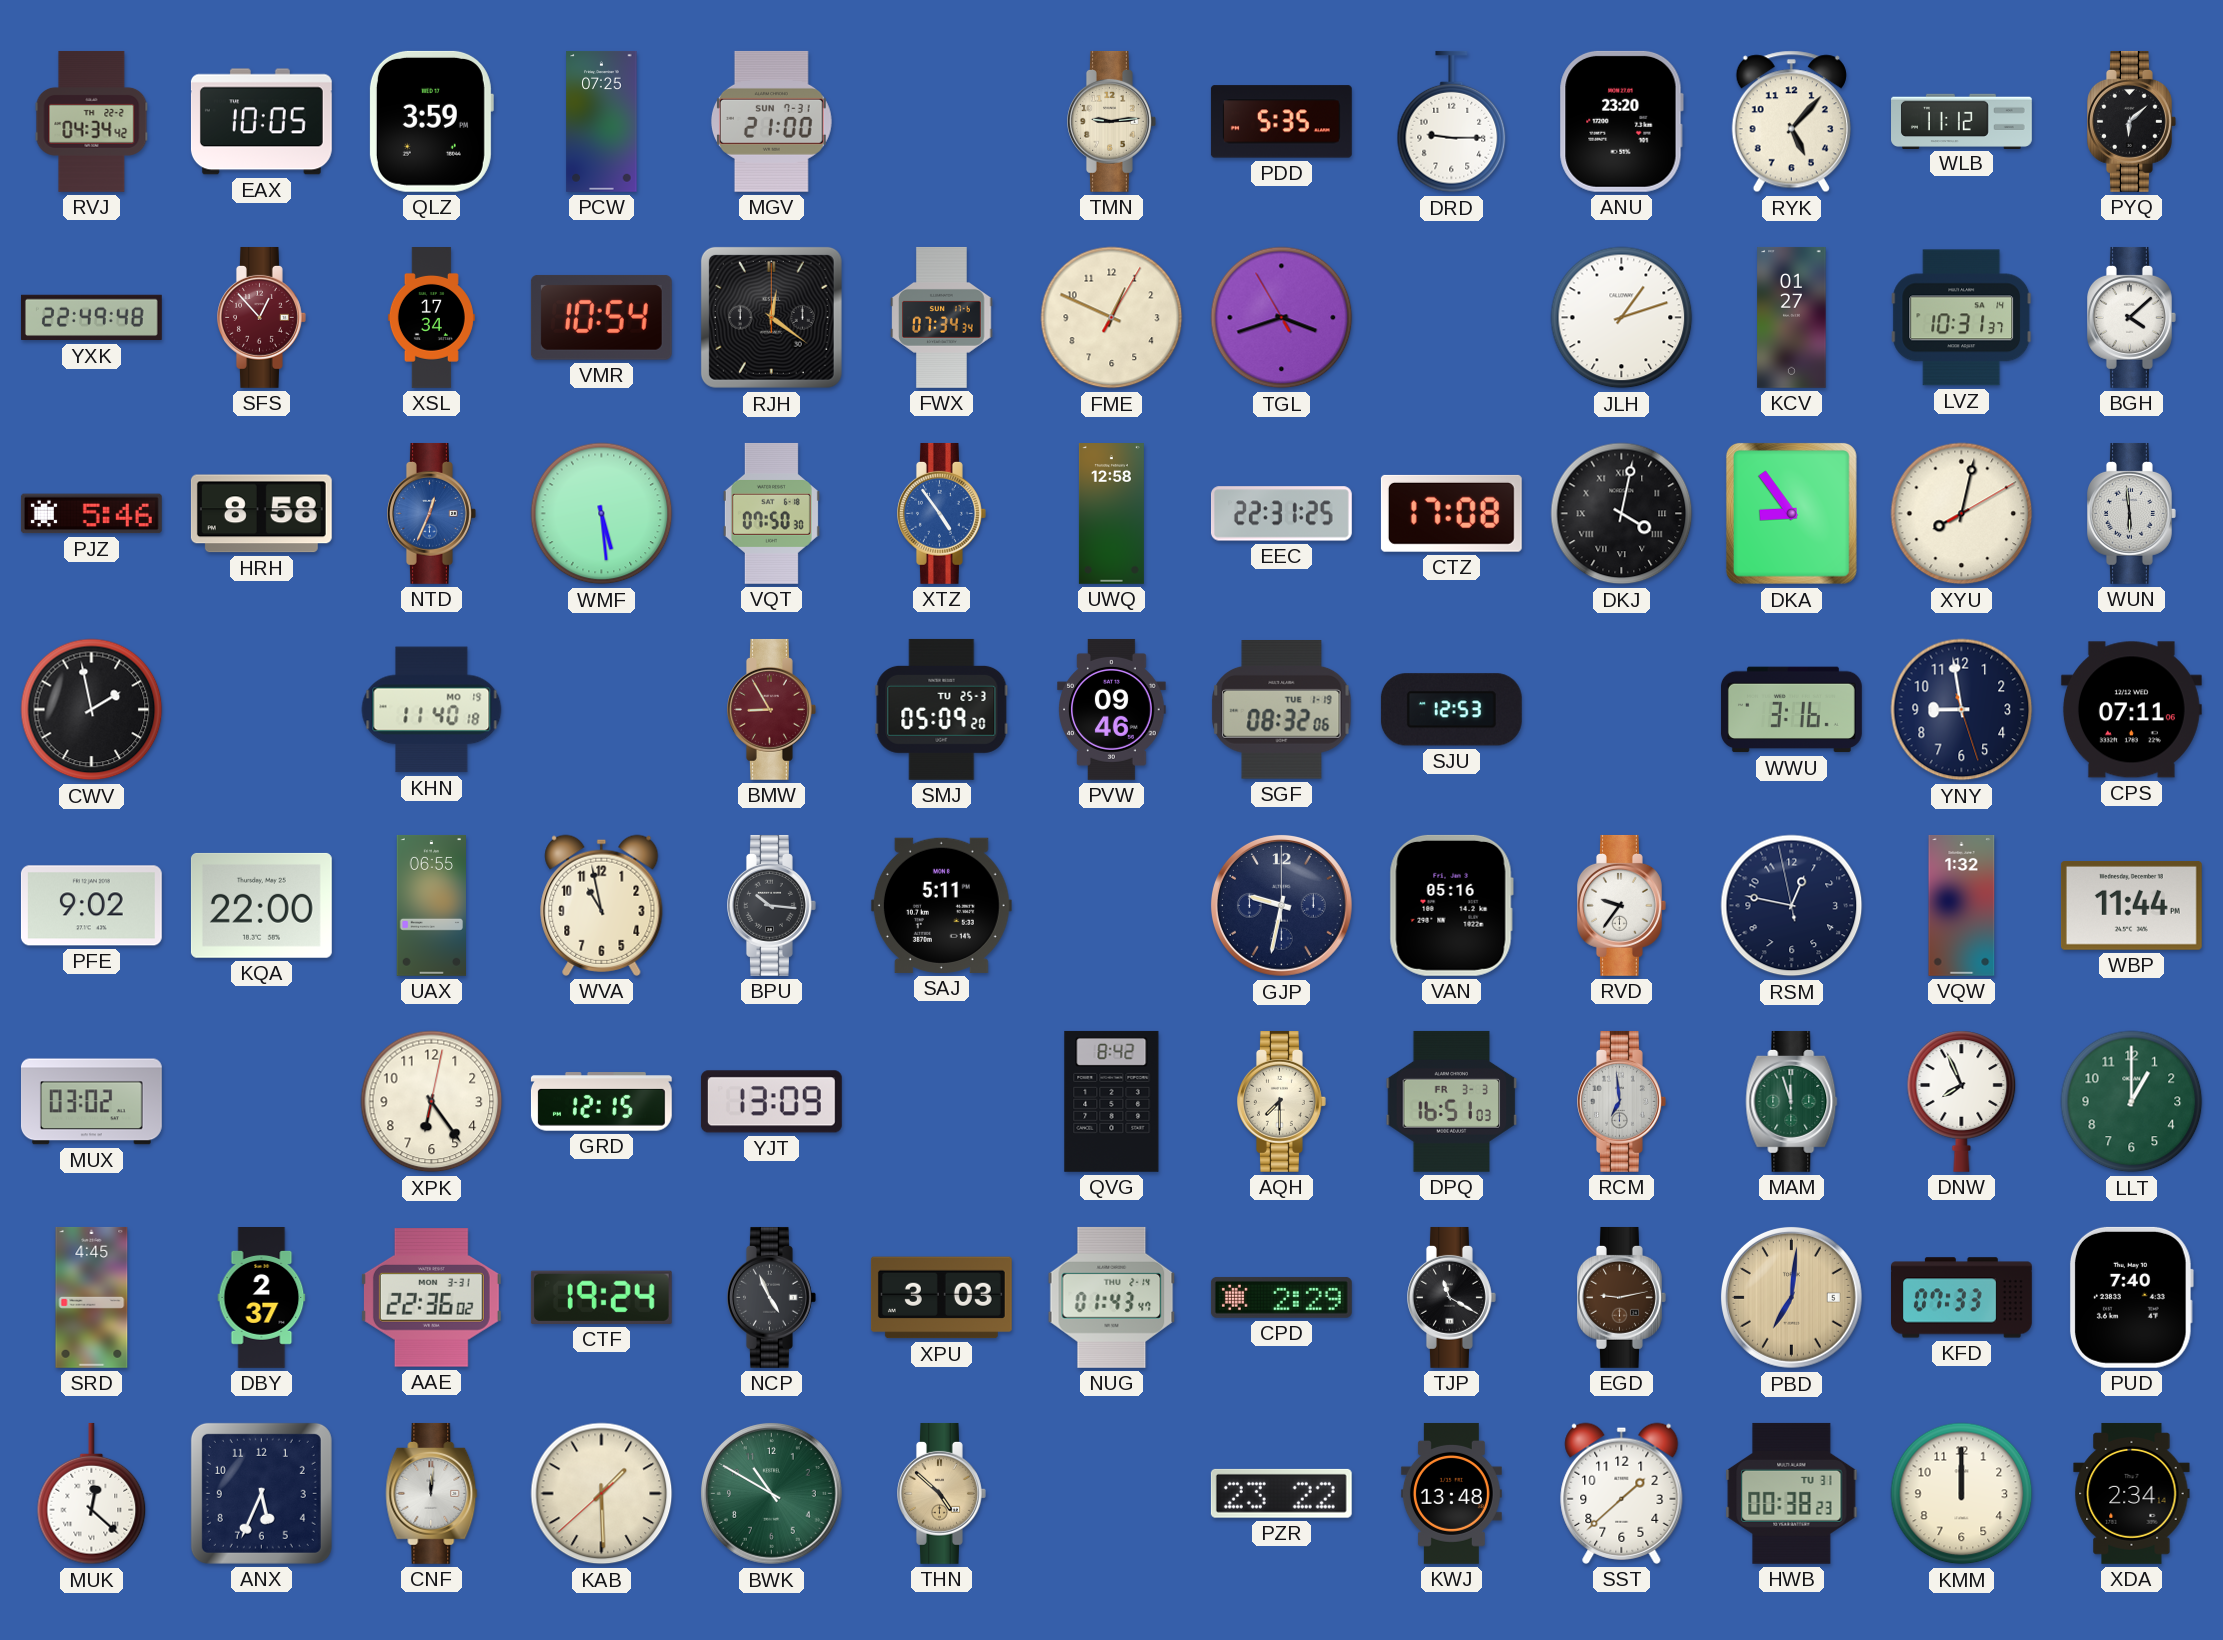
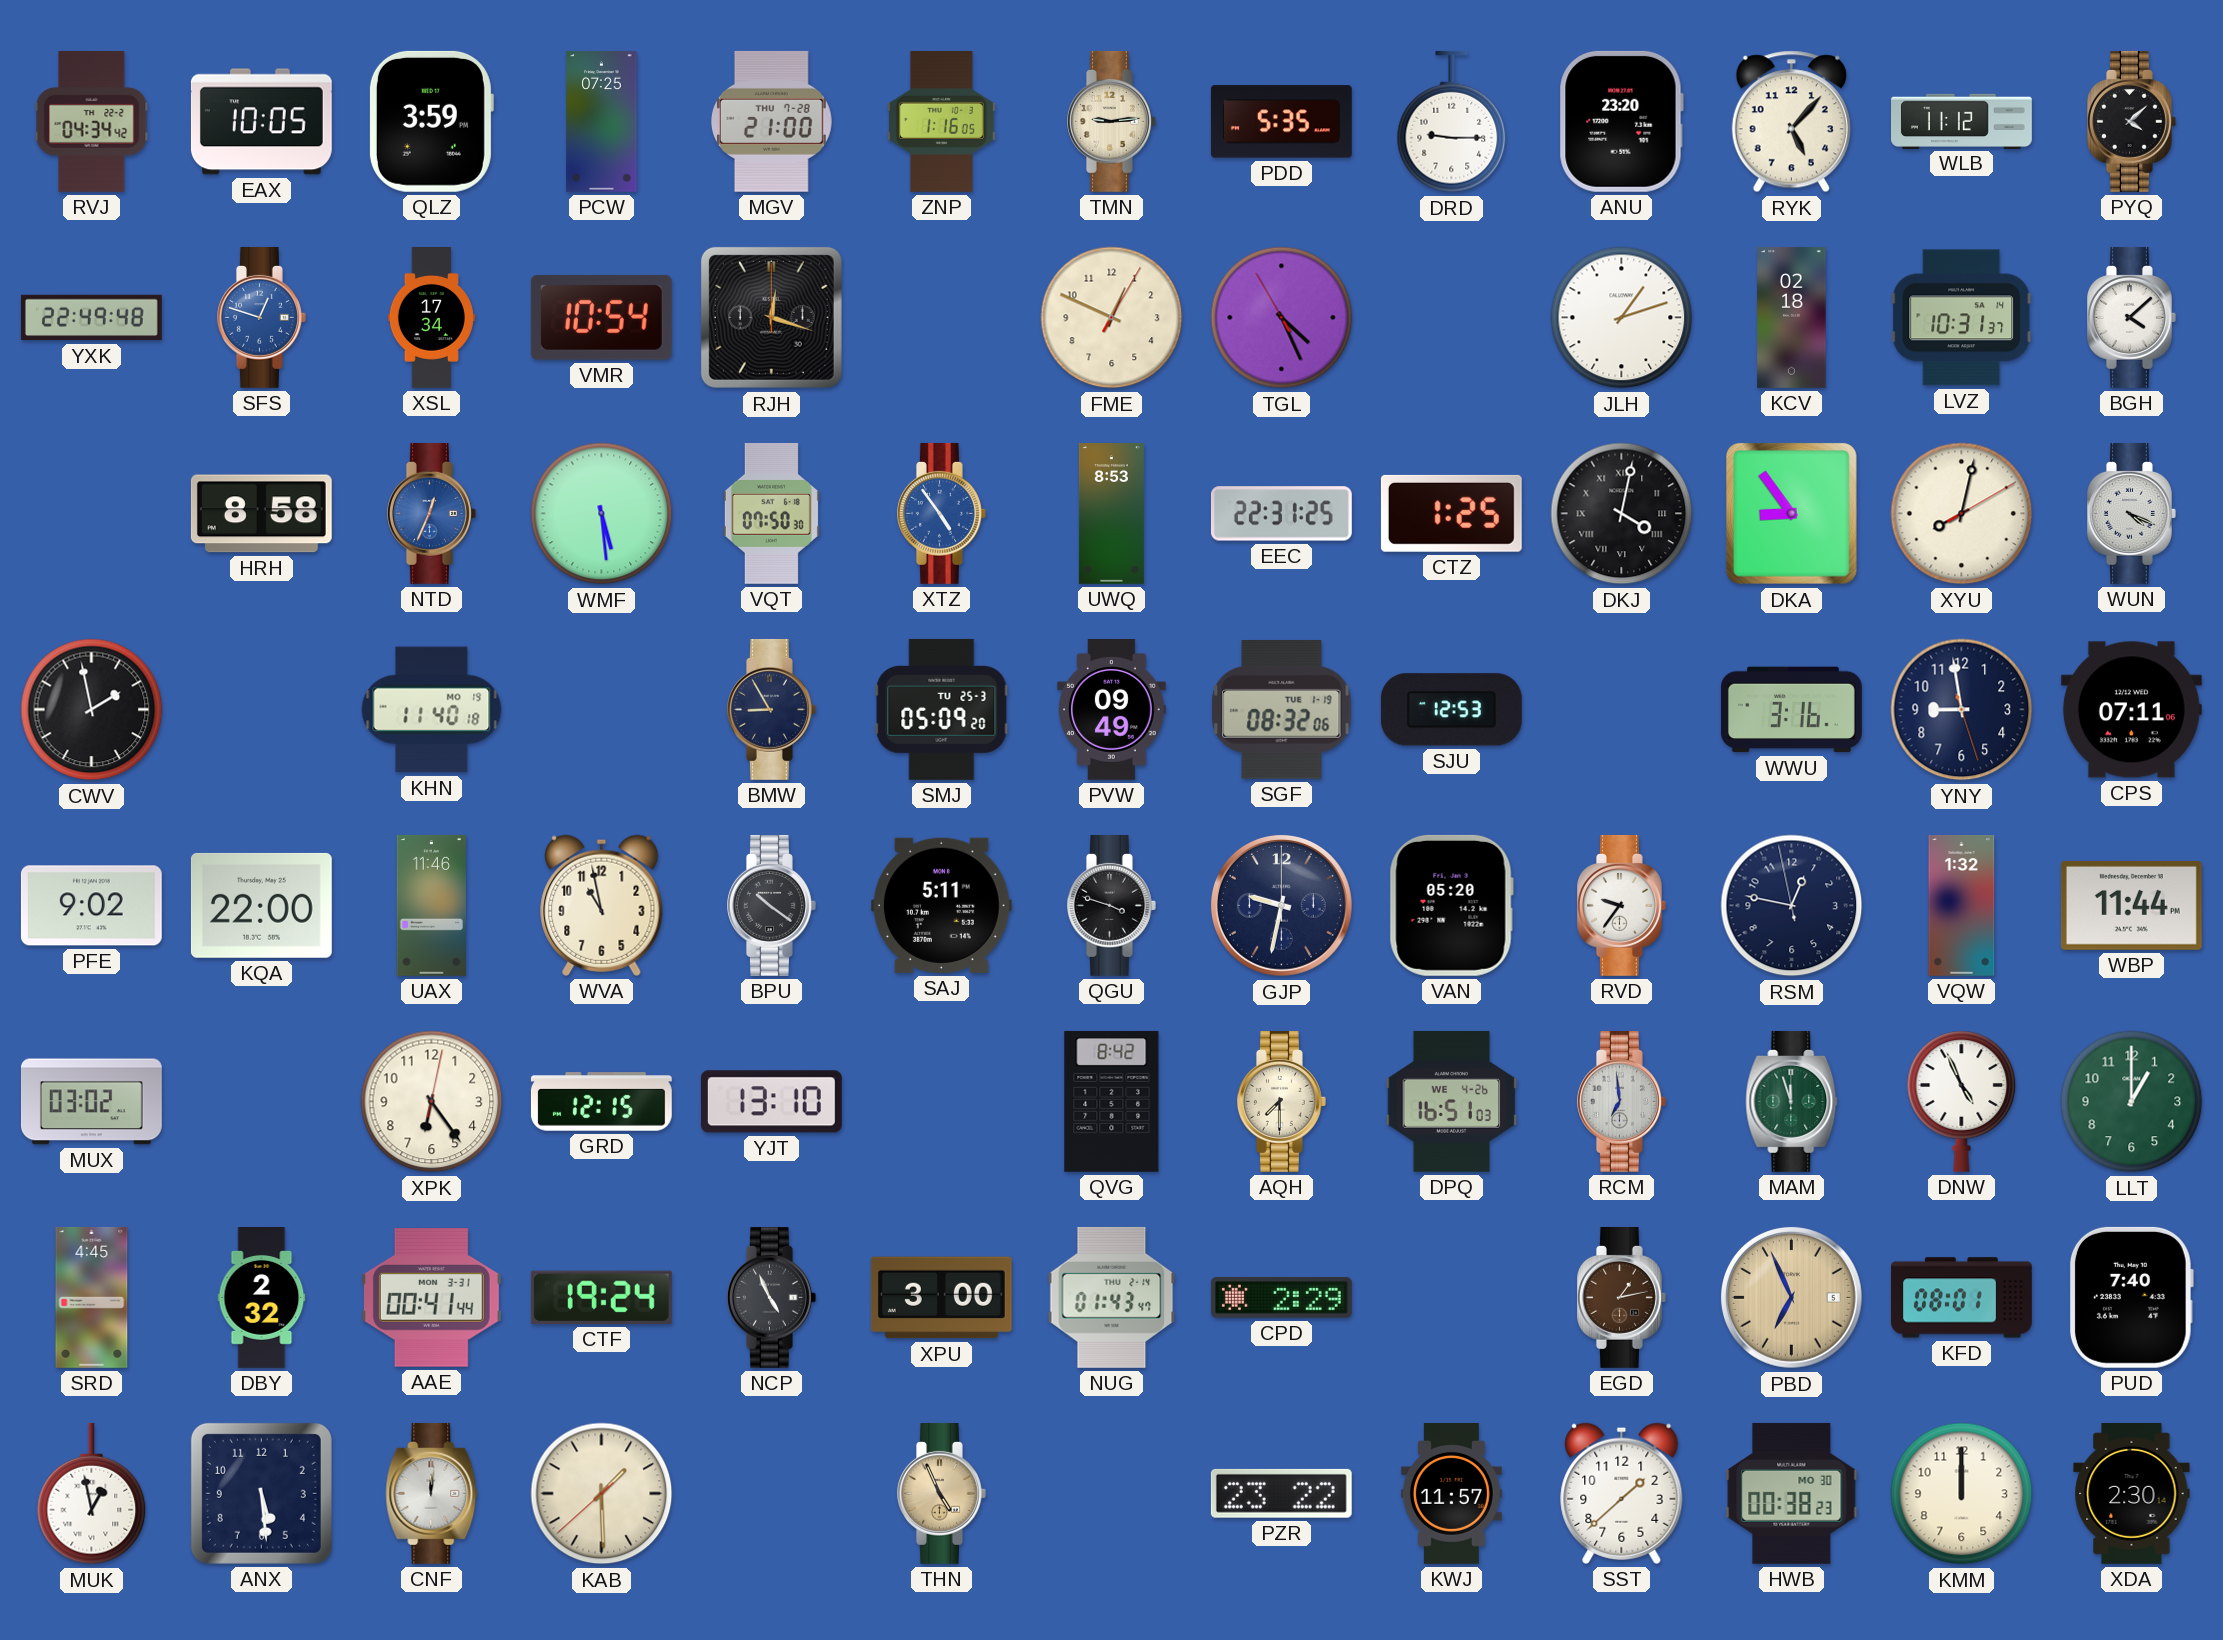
MGV date: SUN 7-31 -> THU 7-28 (771, 121)
ZNP: none -> 1:16 (941, 121)
PYQ: 6:08 -> 4:08 (2132, 121)
SFS: 12:53 -> 12:48 (262, 317)
SFS dial: burgundy -> blue (262, 317)
RJH: 12:21 -> 12:18 (771, 317)
FWX: 07:34 -> none (942, 317)
TGL: 3:41 -> 4:25 (1282, 318)
KCV: 01:27 -> 02:18 (1792, 317)
PJZ: 5:46 -> none (91, 514)
UWQ: 12:58 -> 8:53 (1111, 514)
CTZ: 17:08 -> 1:25 (1451, 513)
WUN: 5:59 -> 4:19 (2132, 513)
BMW dial: burgundy -> navy (772, 709)
PVW: 09:46 -> 09:49 (1112, 709)
UAX: 06:55 -> 11:46 (431, 905)
BPU: 10:16 -> 10:21 (772, 905)
QGU: none -> 3:48 (1112, 905)
VAN: 05:16 -> 05:20 (1451, 905)
YJT: 13:09 -> 13:10 (771, 1102)
DPQ date: FR 3-3 -> WE 4-26 (1452, 1101)
DNW: 7:56 -> 4:56 (1962, 1101)
DBY: 2:37 -> 2:32 (262, 1298)
AAE: 22:36 -> 00:41 (431, 1298)
XPU: 3:03 -> 3:00 (941, 1298)
TJP: 11:20 -> none (1452, 1297)
EGD: 9:13 -> 1:13 (1622, 1297)
PBD: 7:01 -> 6:56 (1791, 1297)
KFD: 07:33 -> 08:01 (1961, 1298)
MUK: 12:22 -> 12:58 (92, 1494)
ANX: 5:34 -> 5:29 (261, 1493)
BWK: 10:50 -> none (771, 1493)
THN: 4:52 -> 4:56 (942, 1493)
KWJ: 13:48 -> 11:57 (1451, 1493)
HWB date: TU 31 -> MO 30 (1792, 1493)
XDA: 2:34 -> 2:30 (2132, 1493)
